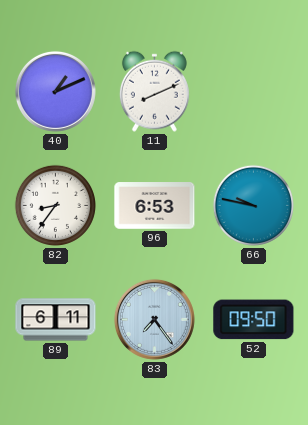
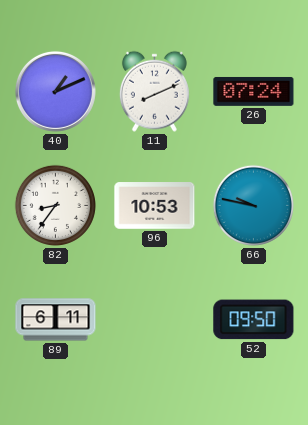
26: none -> 07:24 (254, 91)
96: 6:53 -> 10:53 (155, 206)
83: 7:24 -> none (154, 319)
